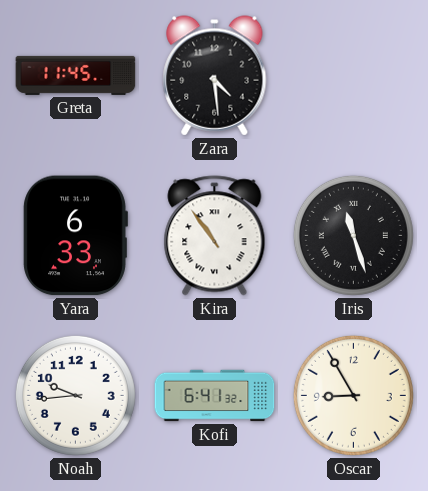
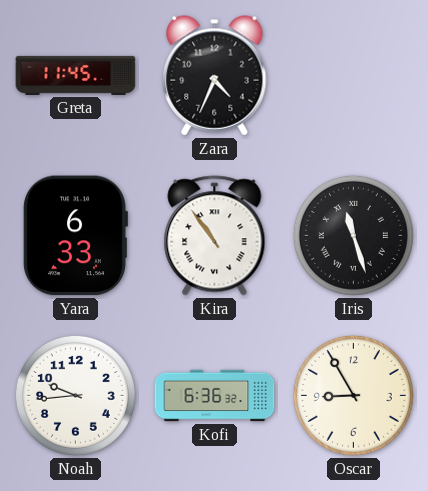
Zara: 4:29 -> 4:34 (215, 76)
Kofi: 6:41 -> 6:36 (215, 396)
